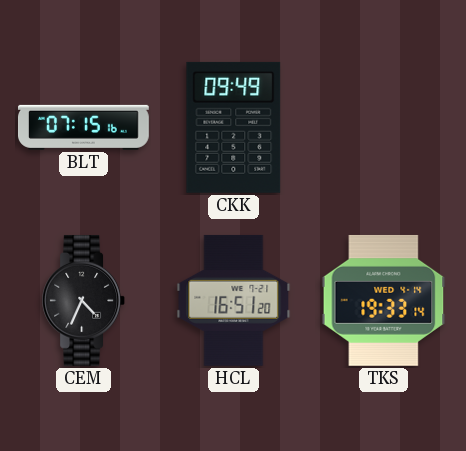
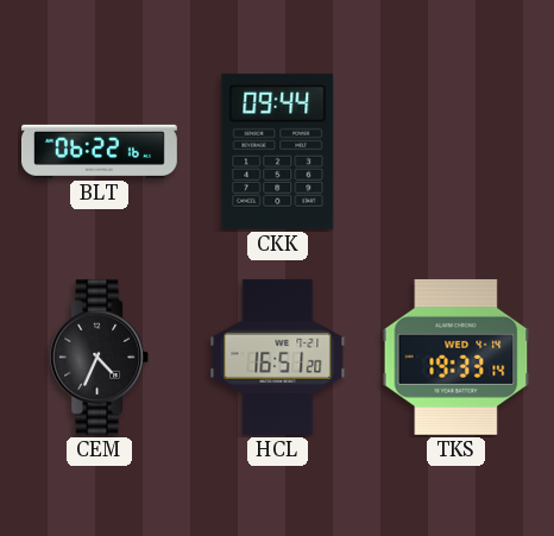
BLT: 07:15 -> 06:22 (100, 151)
CKK: 09:49 -> 09:44 (278, 151)
